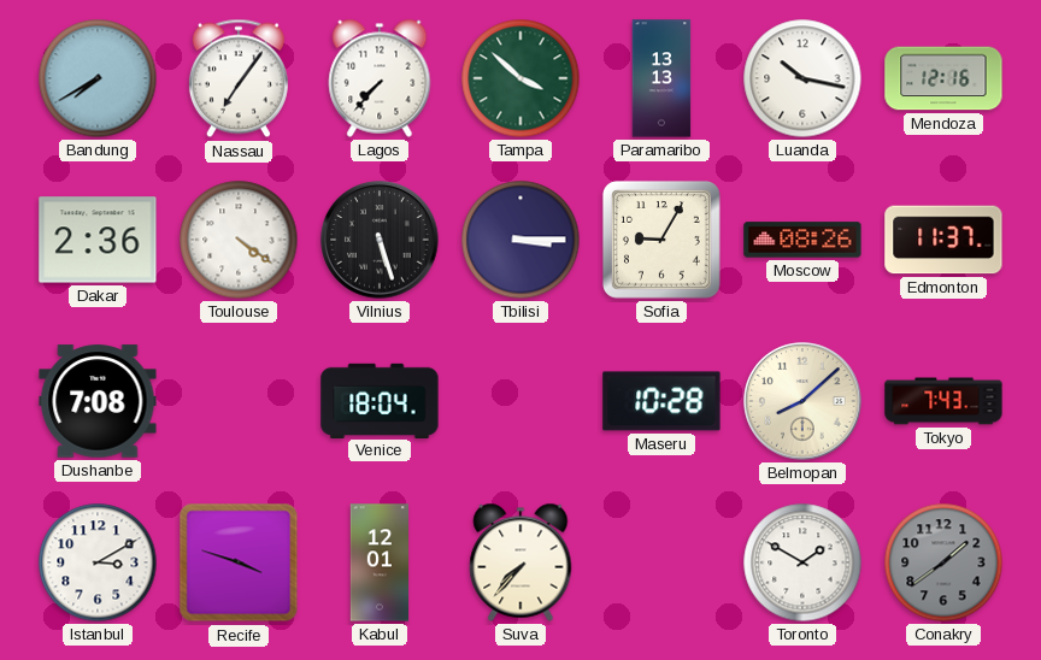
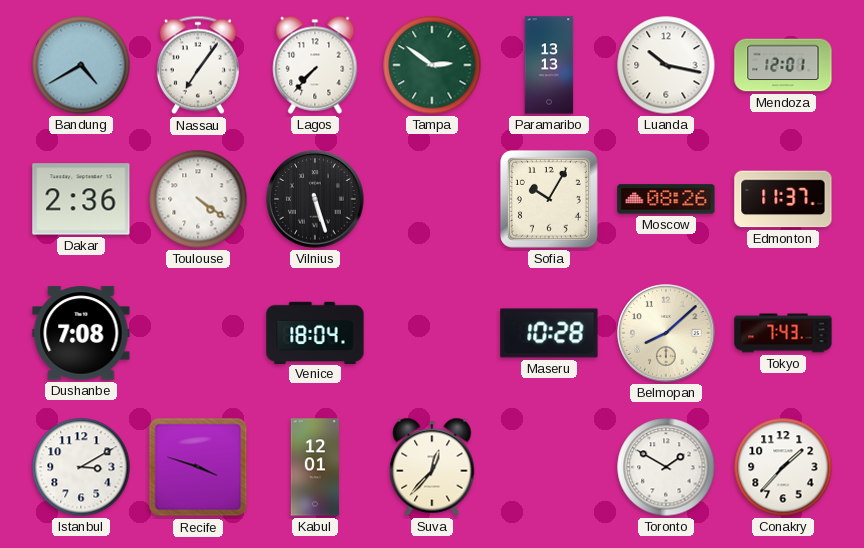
Bandung: 7:40 -> 4:40 (81, 65)
Tampa: 3:52 -> 2:51 (432, 65)
Mendoza: 12:16 -> 12:01 (783, 65)
Tbilisi: 3:15 -> none (520, 240)
Sofia: 9:05 -> 10:05 (549, 199)
Suva: 7:37 -> 12:37 (432, 467)
Conakry: 1:39 -> 1:37 (783, 467)
Conakry dial: grey -> white (783, 467)
